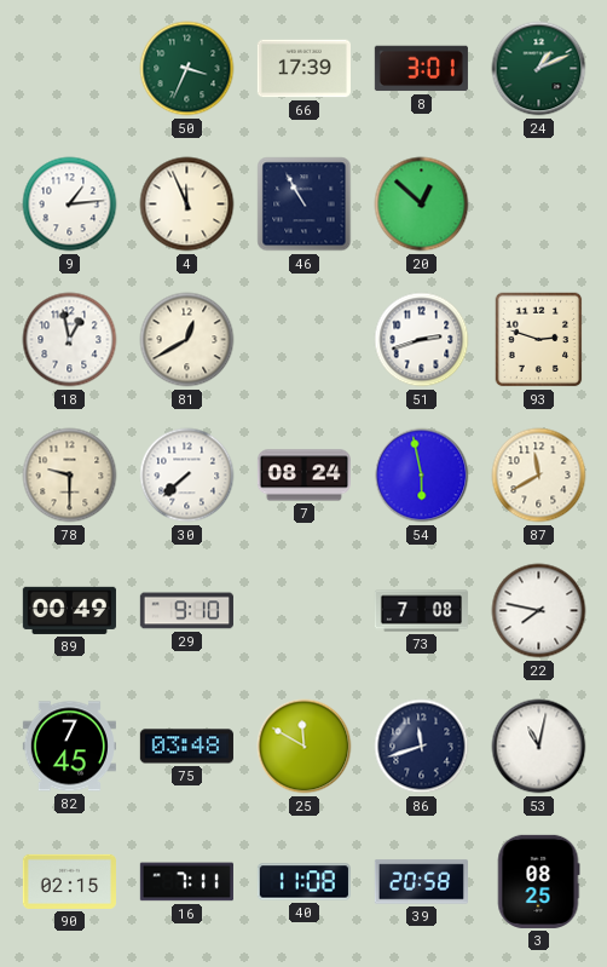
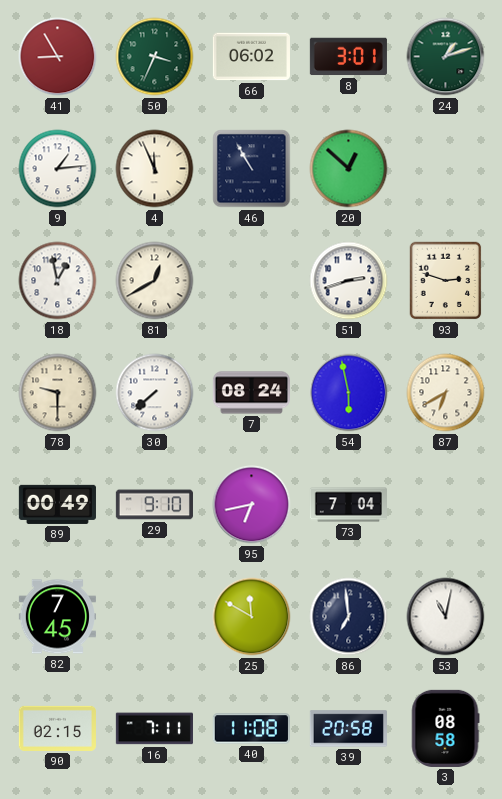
41: none -> 8:55 (58, 57)
66: 17:39 -> 06:02 (251, 57)
24: 1:11 -> 1:12 (446, 57)
87: 11:40 -> 6:40 (446, 393)
95: none -> 6:43 (252, 505)
73: 7:08 -> 7:04 (348, 505)
22: 7:47 -> none (539, 611)
75: 03:48 -> none (186, 747)
86: 11:42 -> 6:59 (349, 617)
3: 08:25 -> 08:58 (445, 728)
